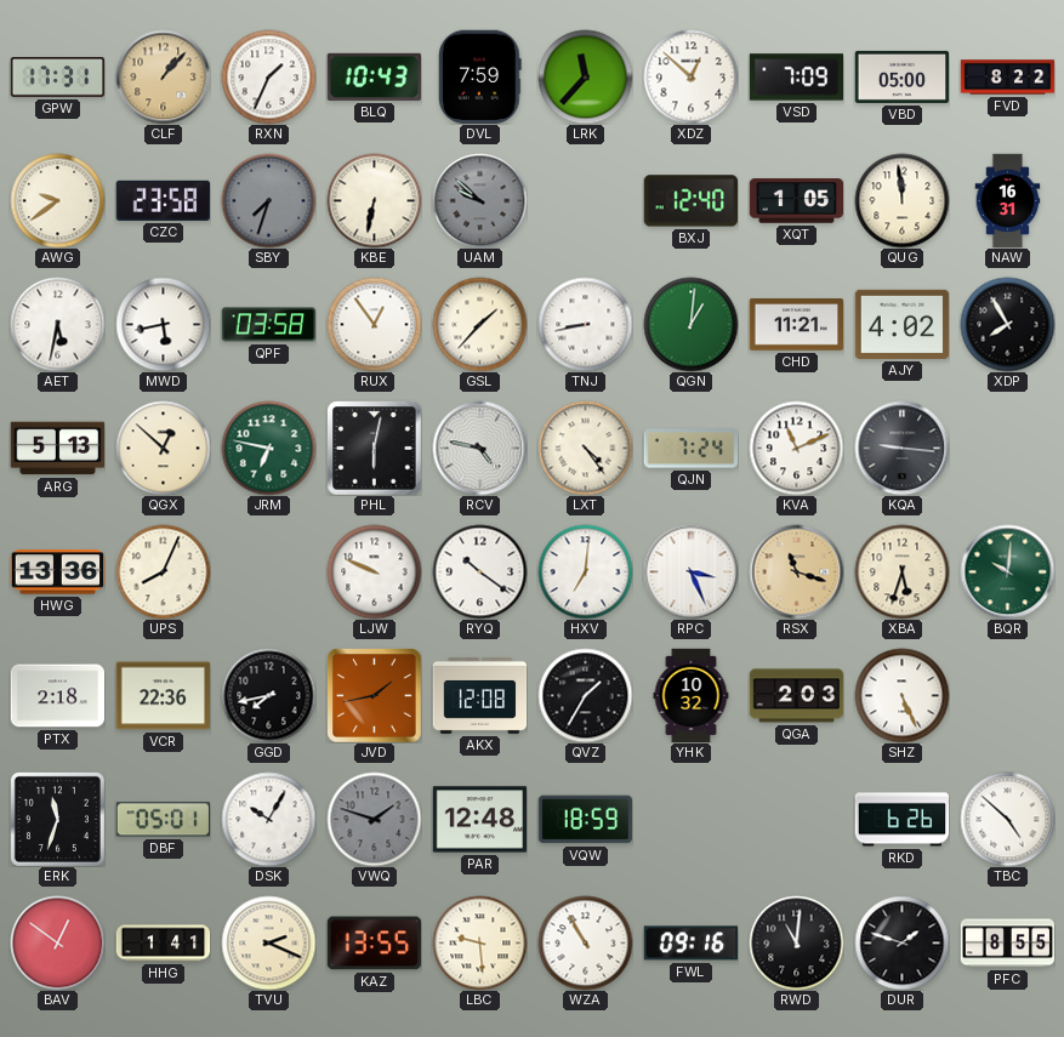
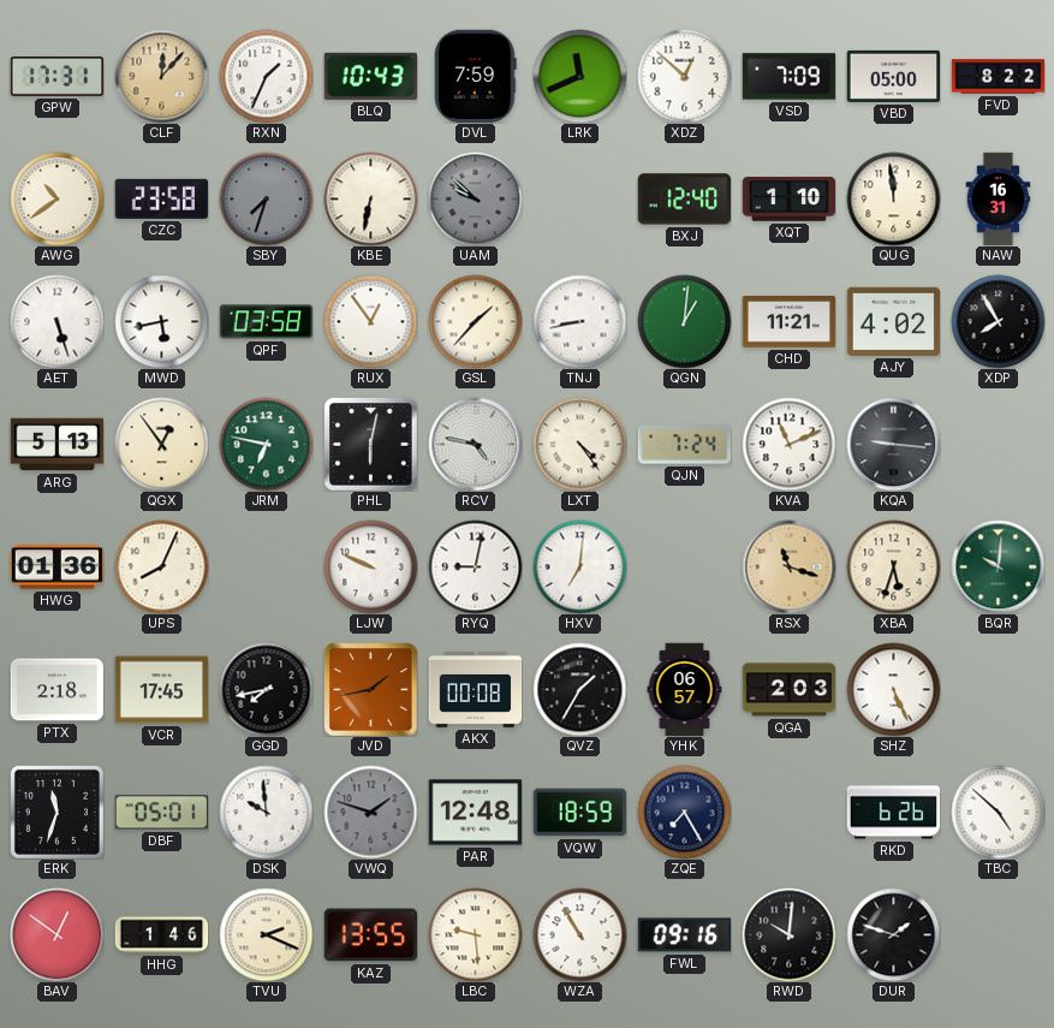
CLF: 1:07 -> 12:07 (161, 76)
LRK: 11:37 -> 11:41 (579, 76)
AWG: 9:39 -> 10:39 (56, 198)
XQT: 1:05 -> 1:10 (788, 200)
AET: 5:32 -> 5:27 (56, 321)
QGX: 12:52 -> 12:54 (161, 444)
HWG: 13:36 -> 01:36 (56, 568)
RYQ: 10:21 -> 9:02 (475, 566)
RPC: 3:26 -> none (690, 571)
VCR: 22:36 -> 17:45 (161, 690)
AKX: 12:08 -> 00:08 (475, 689)
YHK: 10:32 -> 06:57 (685, 689)
DSK: 10:05 -> 9:59 (266, 812)
ZQE: none -> 7:25 (684, 812)
HHG: 1:41 -> 1:46 (161, 935)
RWD: 11:01 -> 10:01 (788, 934)
PFC: 8:55 -> none (1007, 944)
